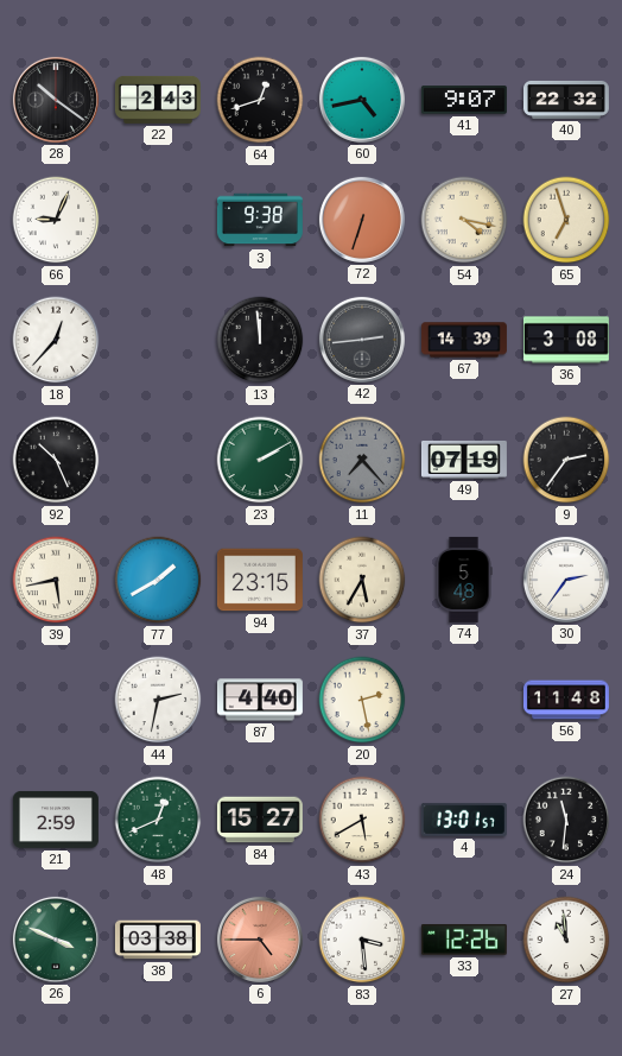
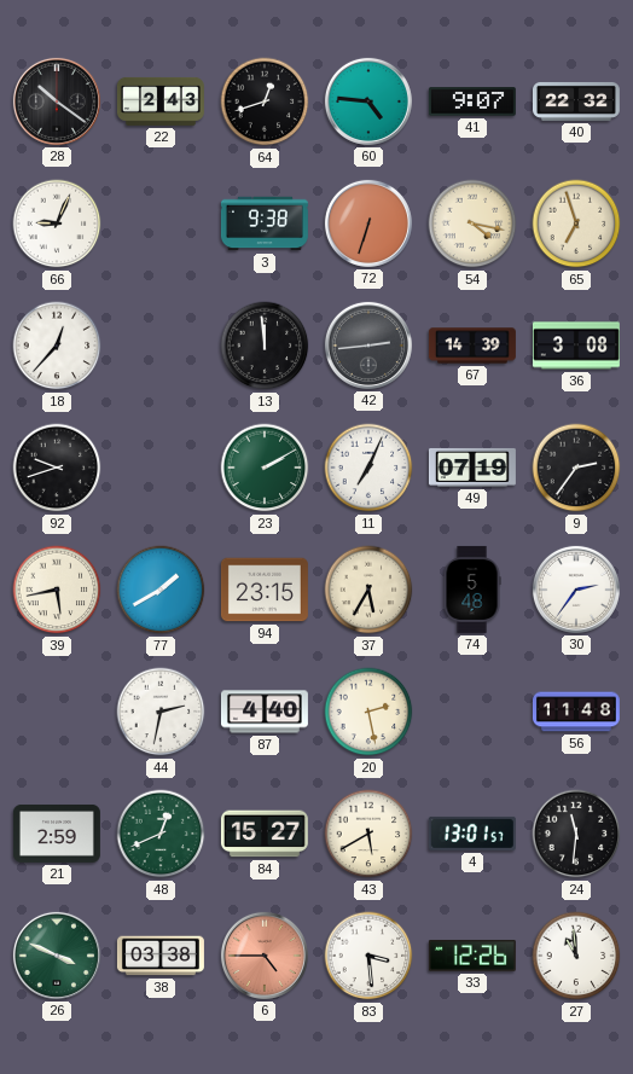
60: 4:43 -> 4:46 (368, 101)
92: 10:26 -> 9:42 (57, 468)
11: 7:23 -> 7:04 (368, 468)
11 dial: grey -> white (368, 468)
